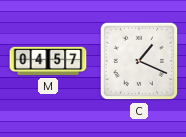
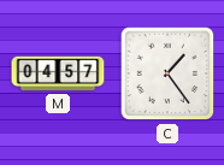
C: 1:19 -> 1:24 (167, 73)
